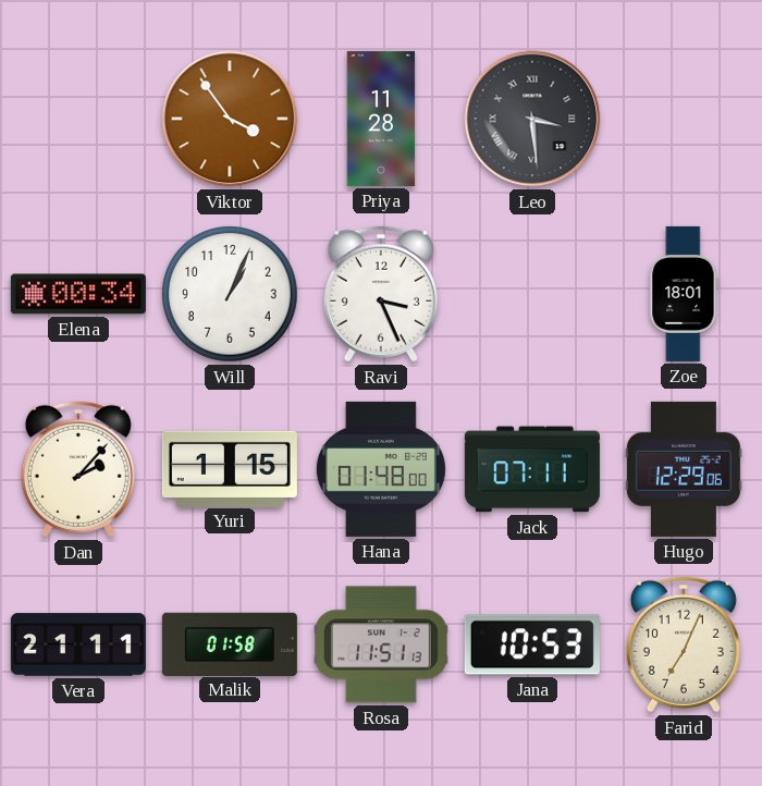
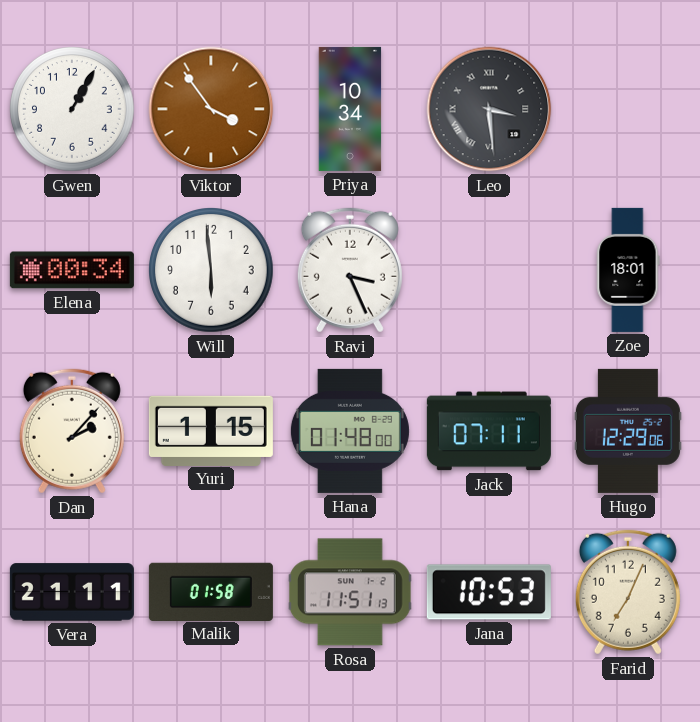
Gwen: none -> 1:05 (73, 110)
Priya: 11:28 -> 10:34 (350, 109)
Will: 1:04 -> 5:59 (212, 271)
